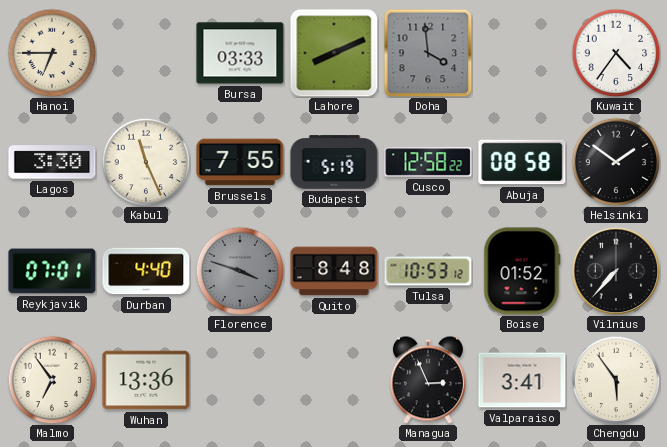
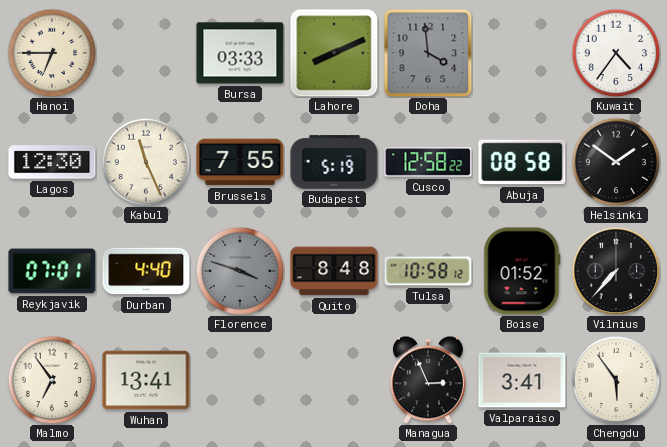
Lagos: 3:30 -> 12:30 (52, 162)
Tulsa: 10:53 -> 10:58 (428, 271)
Wuhan: 13:36 -> 13:41 (146, 380)
